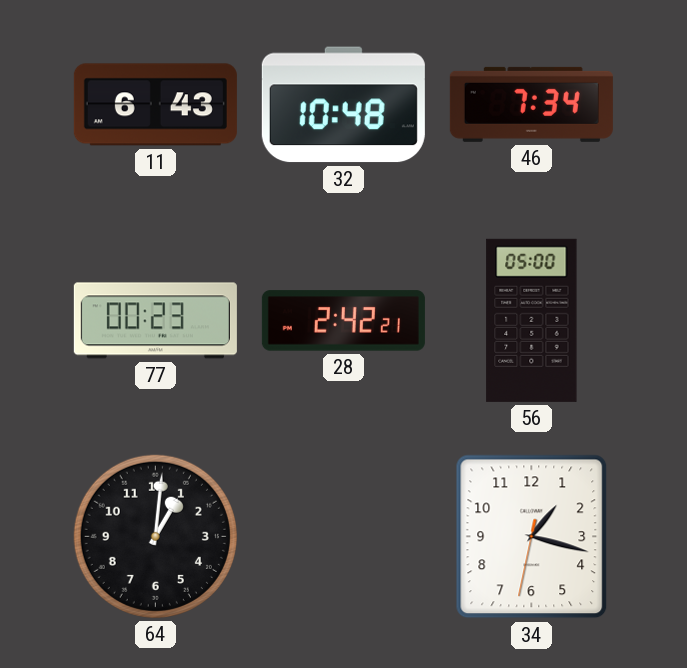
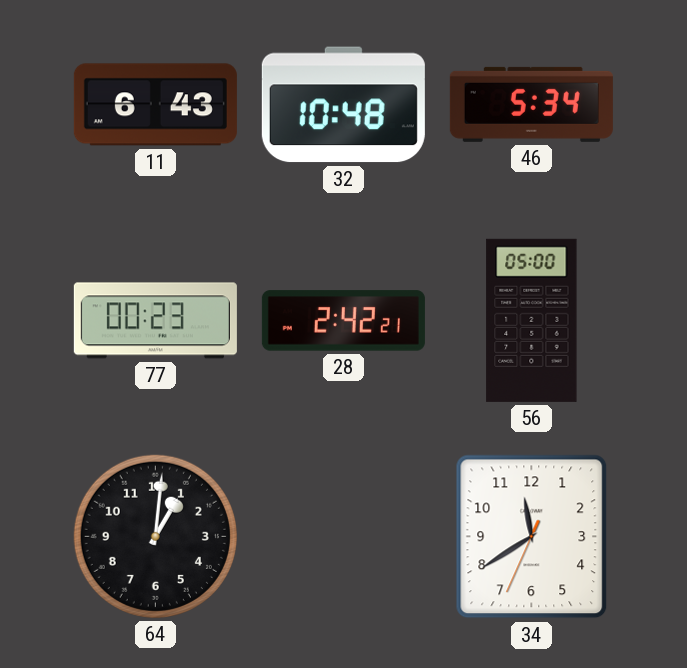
46: 7:34 -> 5:34 (531, 104)
34: 1:17 -> 11:39 (532, 537)
